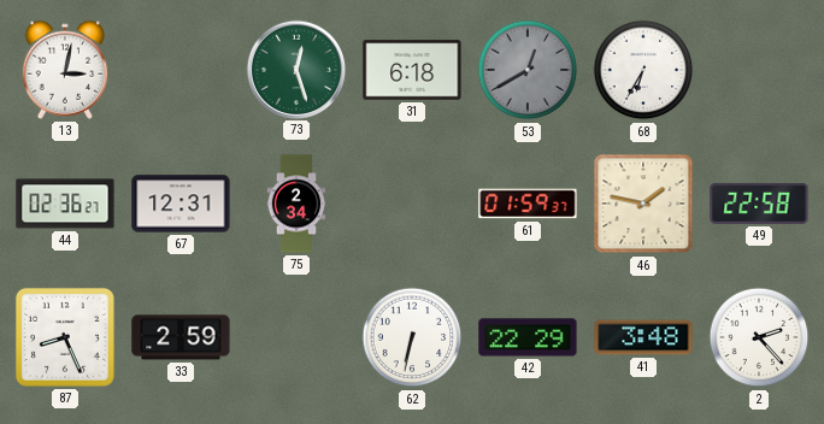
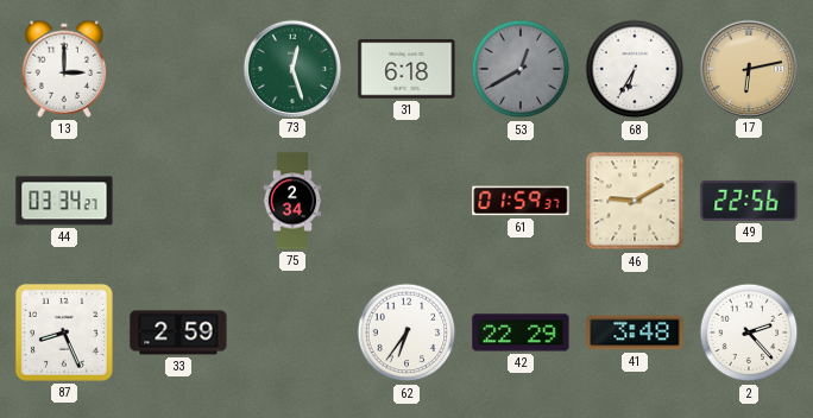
13: 3:02 -> 3:00 (64, 69)
17: none -> 6:13 (748, 68)
44: 02:36 -> 03:34 (64, 201)
67: 12:31 -> none (181, 204)
46: 1:47 -> 9:10 (635, 201)
49: 22:58 -> 22:56 (749, 201)
62: 6:32 -> 6:36 (406, 332)
